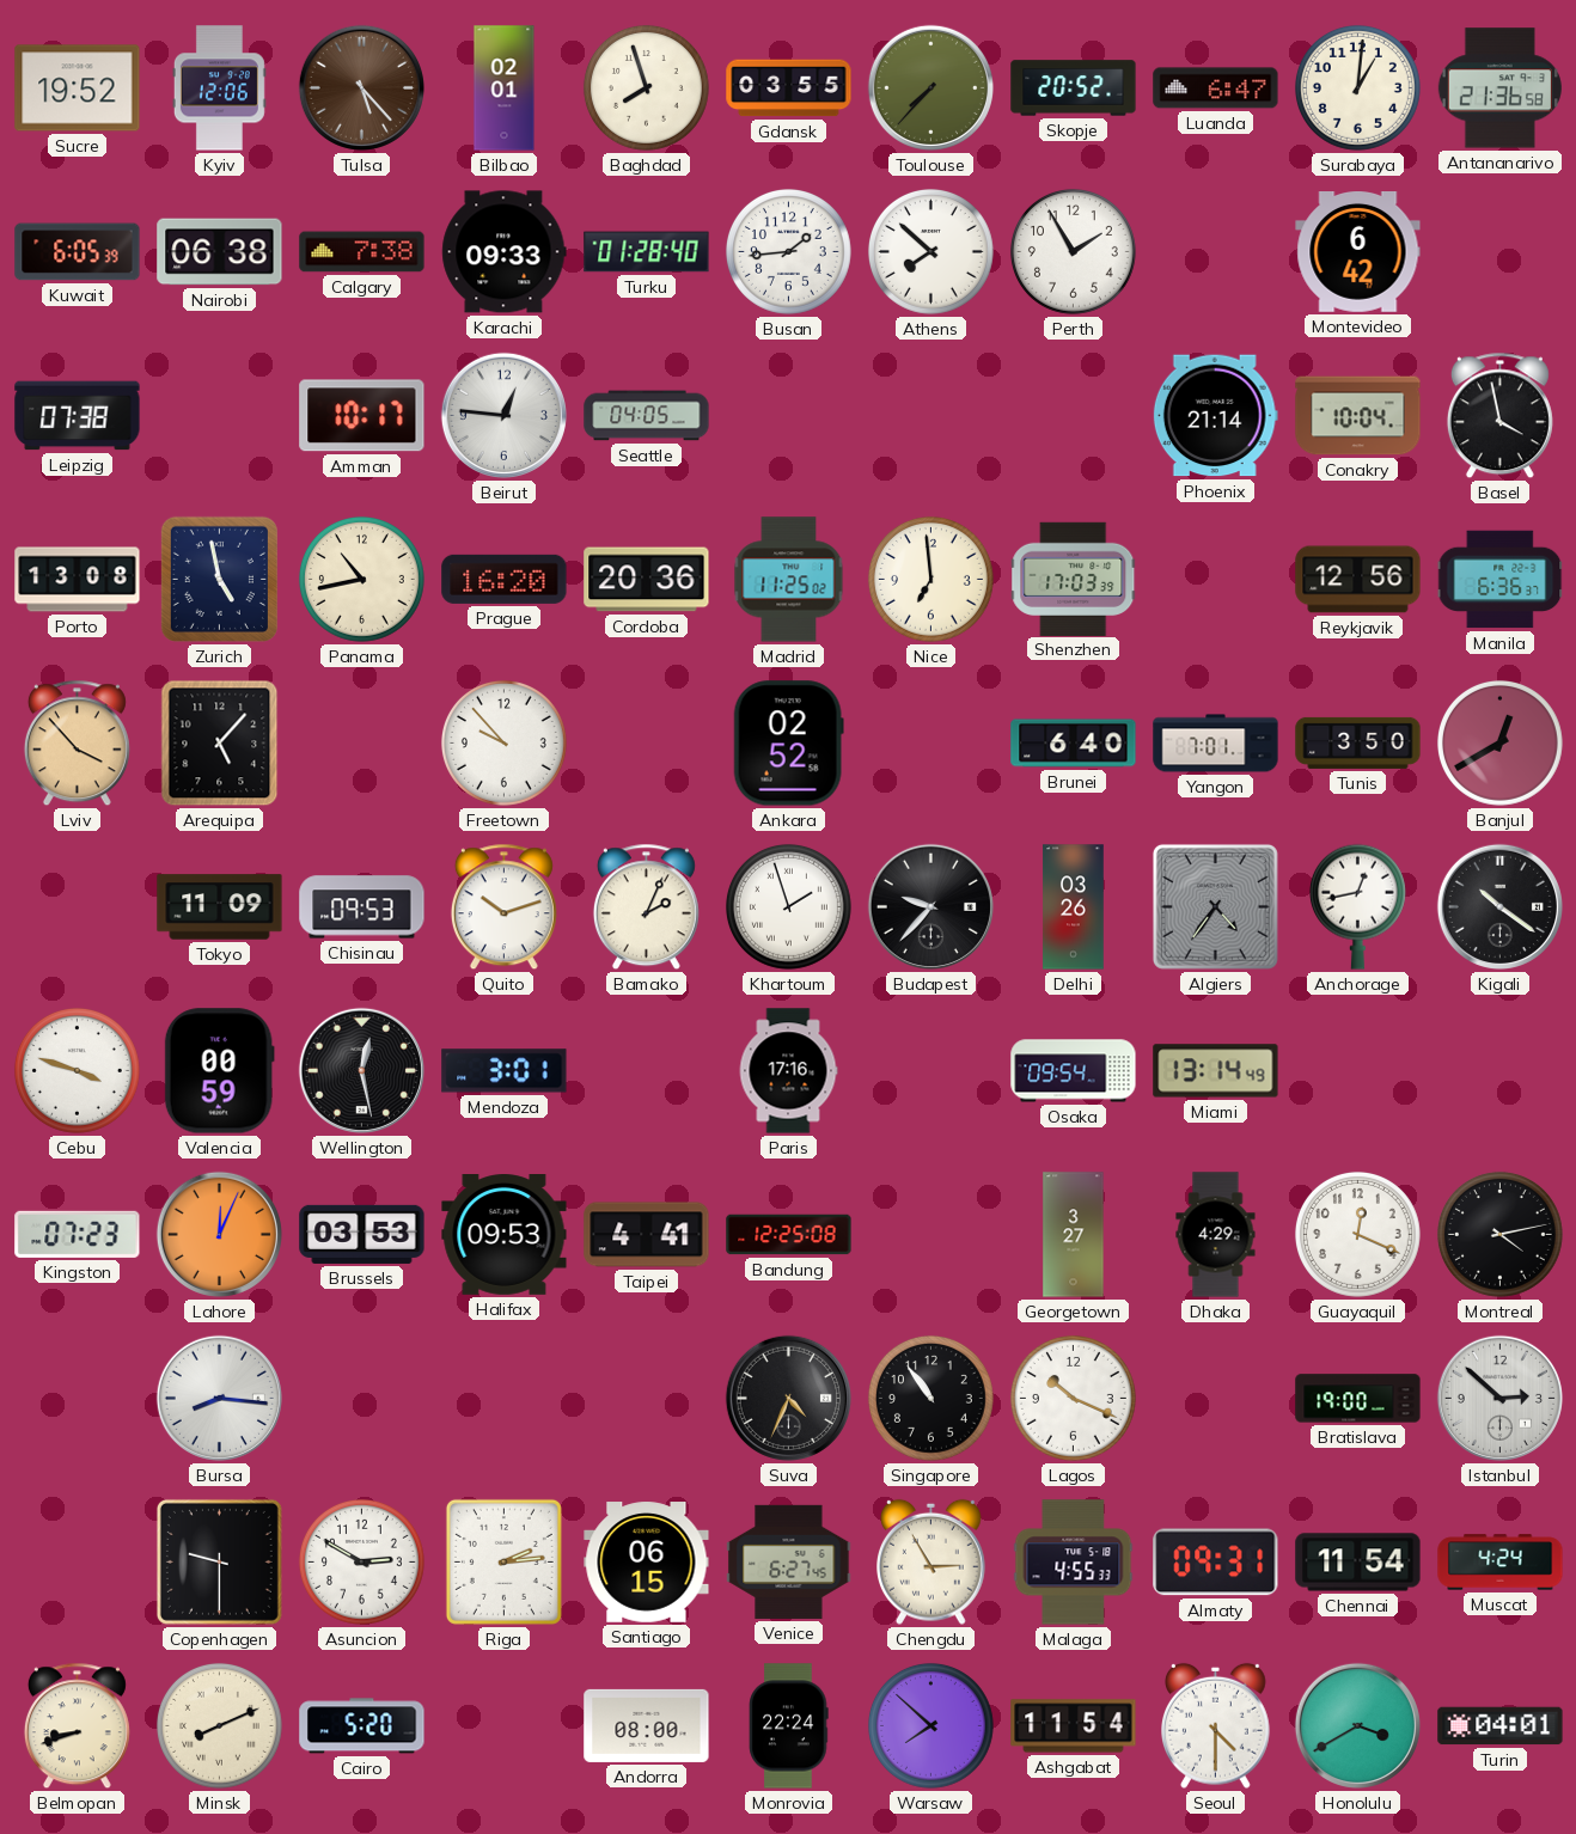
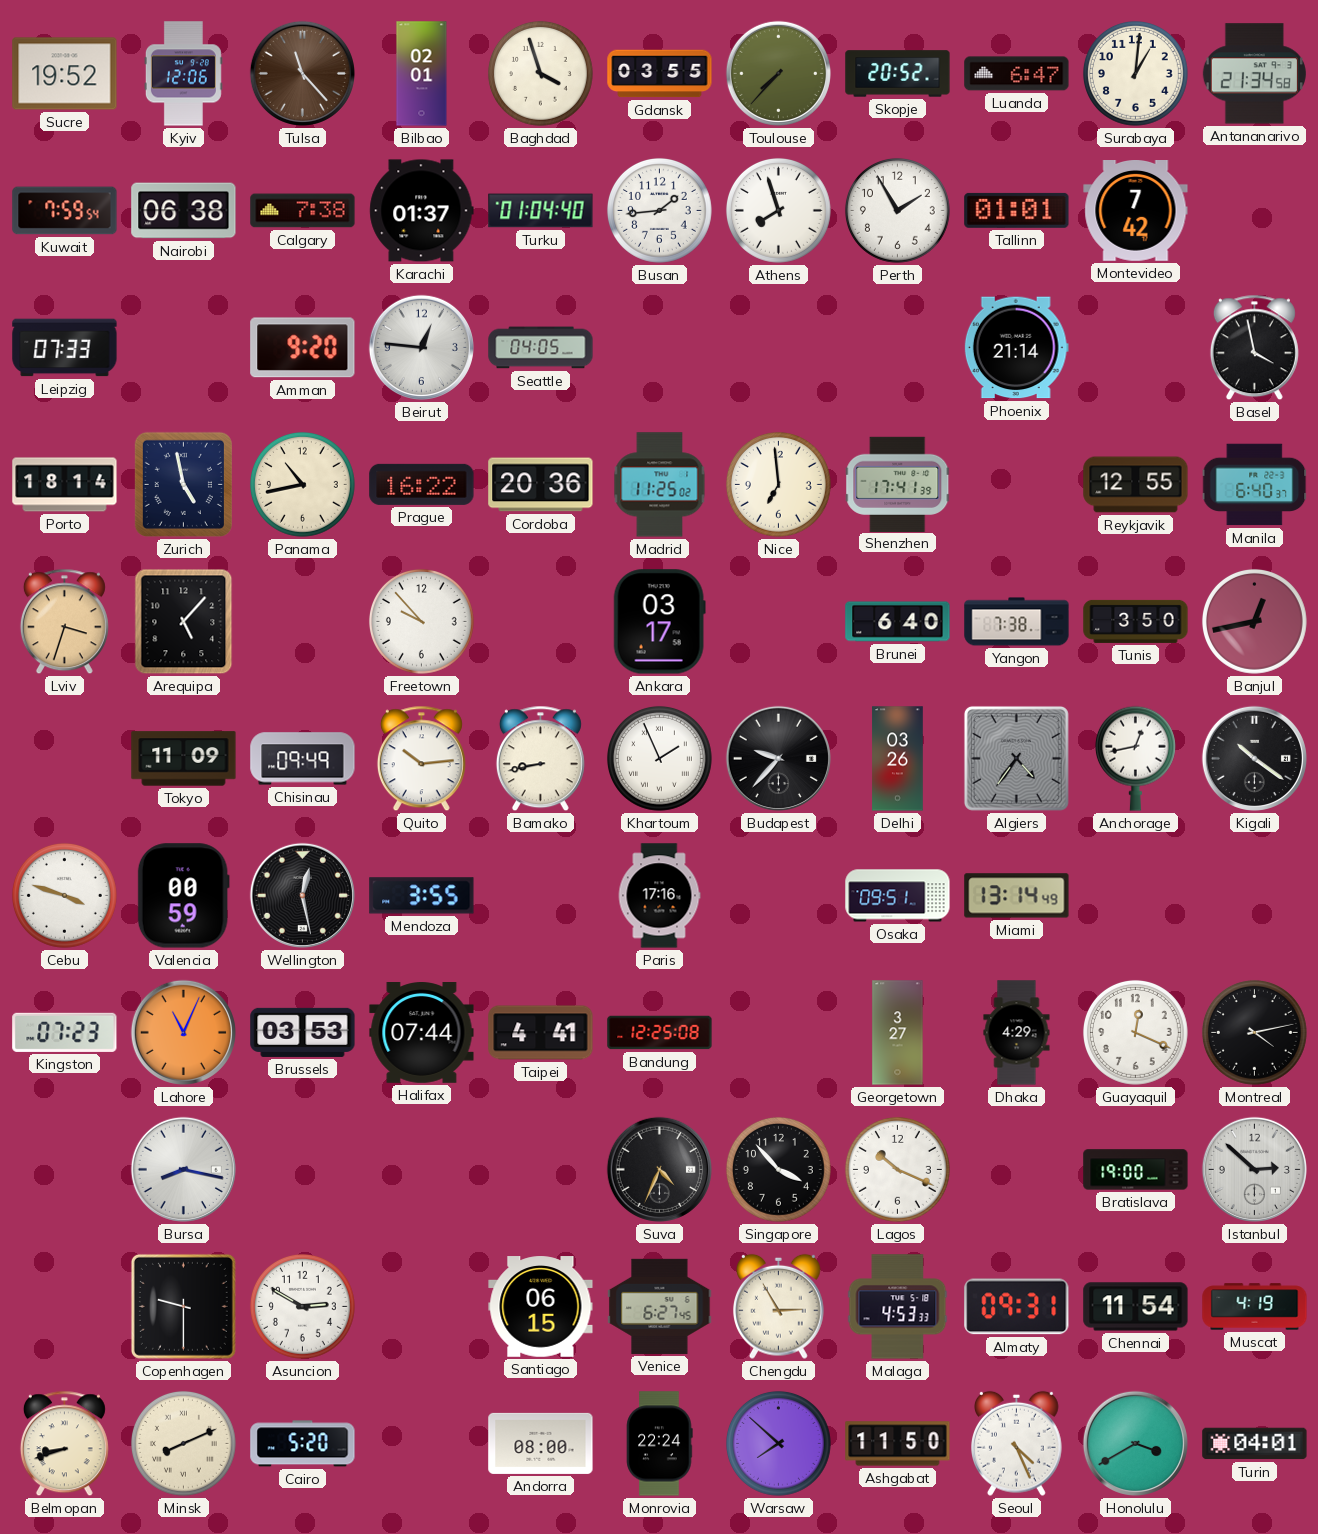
Tulsa: 5:23 -> 11:23 (302, 73)
Baghdad: 7:57 -> 3:57 (540, 73)
Antananarivo: 21:36 -> 21:34 (1254, 74)
Kuwait: 6:05 -> 7:59 (65, 211)
Karachi: 09:33 -> 01:37 (422, 211)
Turku: 01:28 -> 01:04 (541, 211)
Athens: 7:52 -> 7:57 (778, 210)
Tallinn: none -> 01:01 (1017, 210)
Montevideo: 6:42 -> 7:42 (1136, 211)
Leipzig: 07:38 -> 07:33 (65, 348)
Amman: 10:17 -> 9:20 (303, 348)
Conakry: 10:04 -> none (1358, 416)
Porto: 13:08 -> 18:14 (65, 485)
Prague: 16:20 -> 16:22 (422, 484)
Shenzhen: 17:03 -> 17:41 (898, 484)
Reykjavik: 12:56 -> 12:55 (1136, 485)
Manila: 6:36 -> 6:40 (1255, 485)
Lviv: 3:53 -> 3:33 (64, 622)
Ankara: 02:52 -> 03:17 (659, 622)
Yangon: 7:01 -> 7:38 (1017, 622)
Banjul: 12:40 -> 12:43 (1254, 621)
Chisinau: 09:53 -> 09:49 (303, 759)
Quito: 10:12 -> 10:14 (421, 759)
Bamako: 2:04 -> 8:43 (540, 759)
Khartoum: 1:57 -> 1:56 (659, 758)
Mendoza: 3:01 -> 3:55 (422, 896)
Osaka: 09:54 -> 09:51 (898, 896)
Lahore: 12:04 -> 11:04 (183, 1032)
Halifax: 09:53 -> 07:44 (422, 1033)
Bursa: 8:16 -> 8:17 (183, 1169)
Singapore: 10:54 -> 3:53 (778, 1169)
Riga: 2:14 -> none (503, 1561)
Malaga: 4:55 -> 4:53 (898, 1307)
Muscat: 4:24 -> 4:19 (1255, 1307)
Ashgabat: 11:54 -> 11:50 (898, 1444)
Seoul: 4:30 -> 4:26 (1017, 1443)
